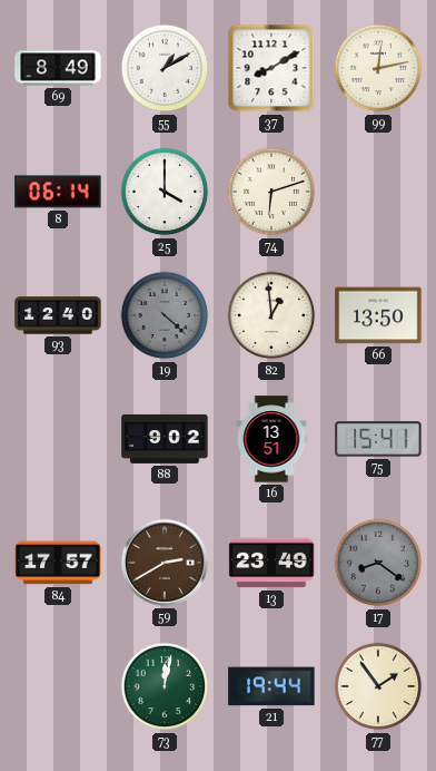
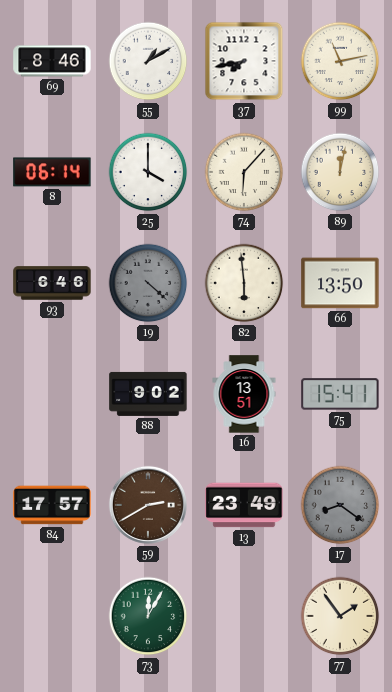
69: 8:49 -> 8:46 (52, 61)
37: 8:10 -> 7:43 (244, 61)
99: 12:13 -> 11:13 (340, 61)
74: 6:12 -> 6:07 (244, 172)
89: none -> 12:02 (340, 172)
93: 12:40 -> 6:46 (52, 283)
82: 12:59 -> 5:59 (244, 283)
73: 12:02 -> 12:05 (148, 616)
21: 19:44 -> none (271, 686)
